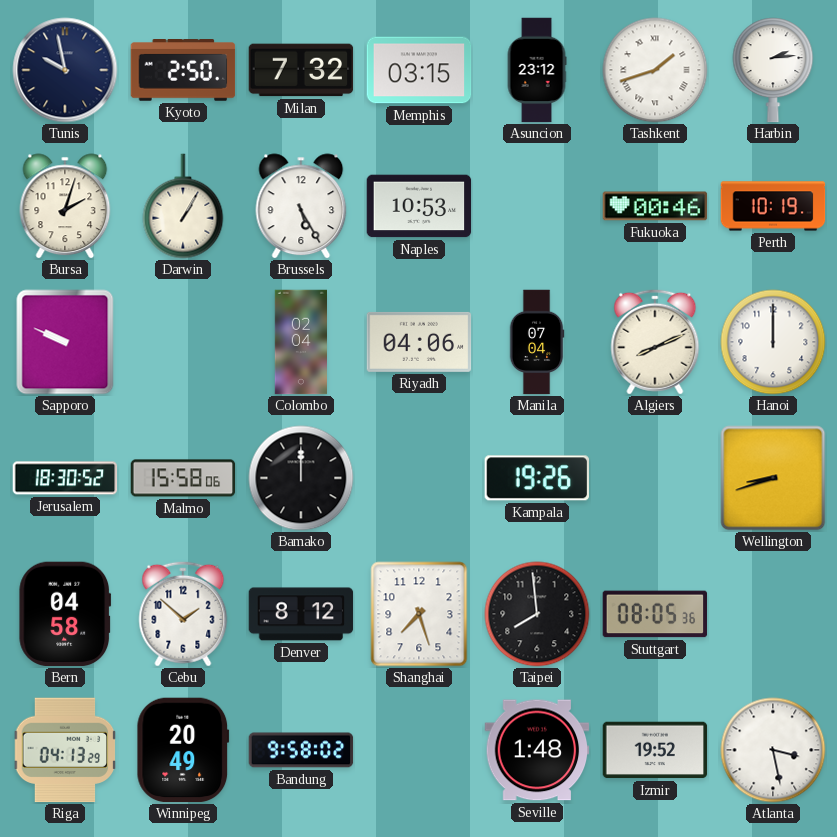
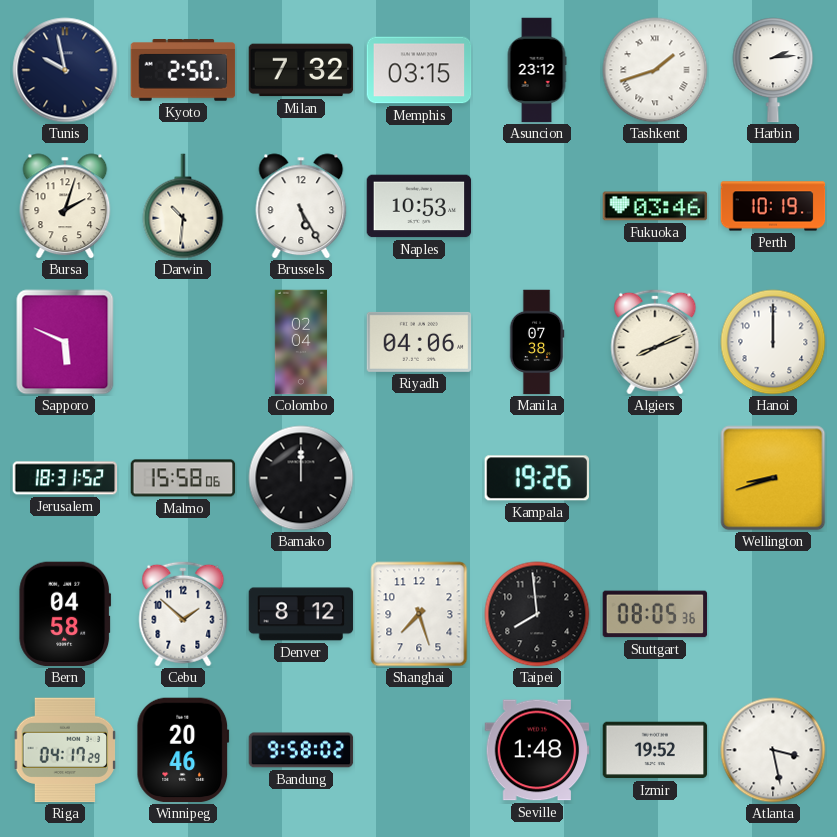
Darwin: 1:05 -> 10:31 (183, 206)
Fukuoka: 00:46 -> 03:46 (655, 206)
Sapporo: 9:49 -> 5:49 (65, 342)
Manila: 07:04 -> 07:38 (537, 342)
Jerusalem: 18:30 -> 18:31 (65, 478)
Riga: 04:13 -> 04:17 (65, 750)
Winnipeg: 20:49 -> 20:46 (183, 750)
